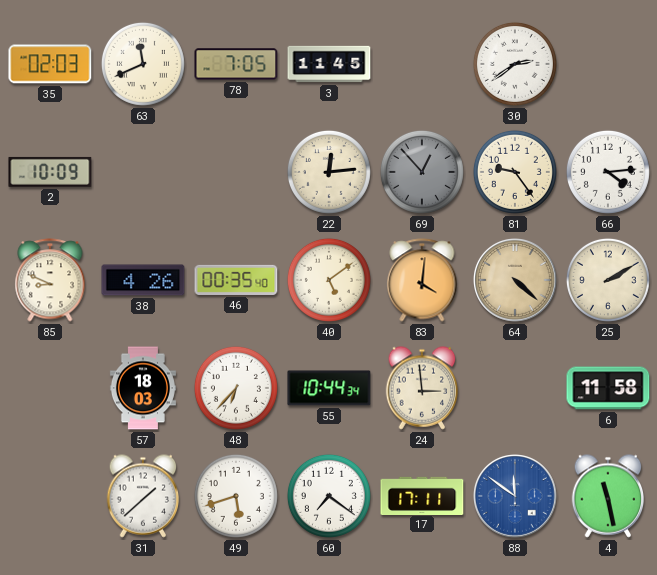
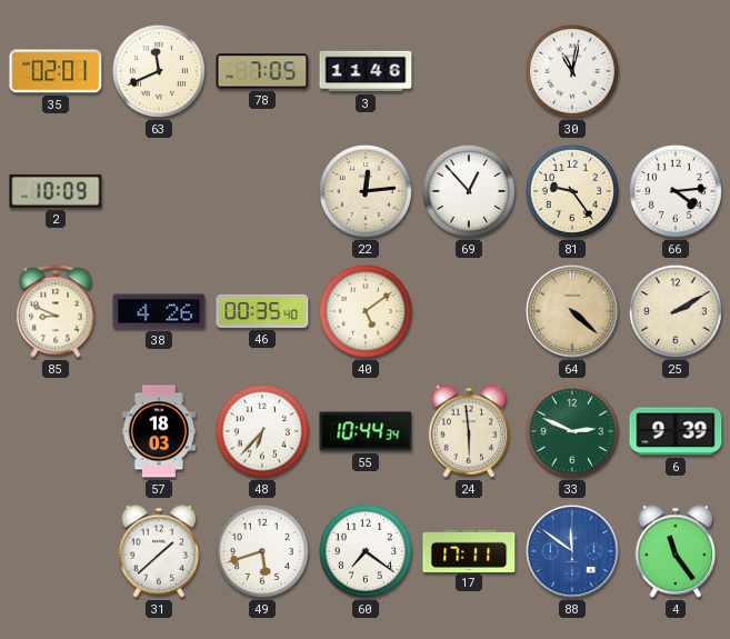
35: 02:03 -> 02:01 (56, 71)
3: 11:45 -> 11:46 (366, 71)
30: 2:39 -> 11:02 (572, 71)
69 dial: grey -> white (469, 191)
83: 4:01 -> none (422, 280)
24: 2:59 -> 5:59 (469, 431)
33: none -> 2:49 (572, 431)
6: 11:58 -> 9:39 (676, 431)
4: 11:28 -> 11:24 (676, 551)
